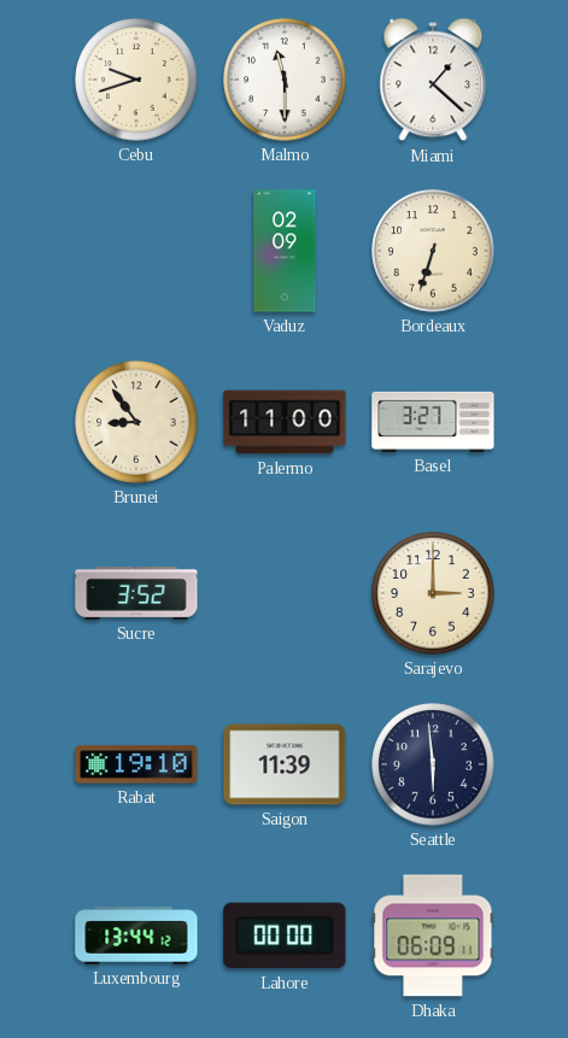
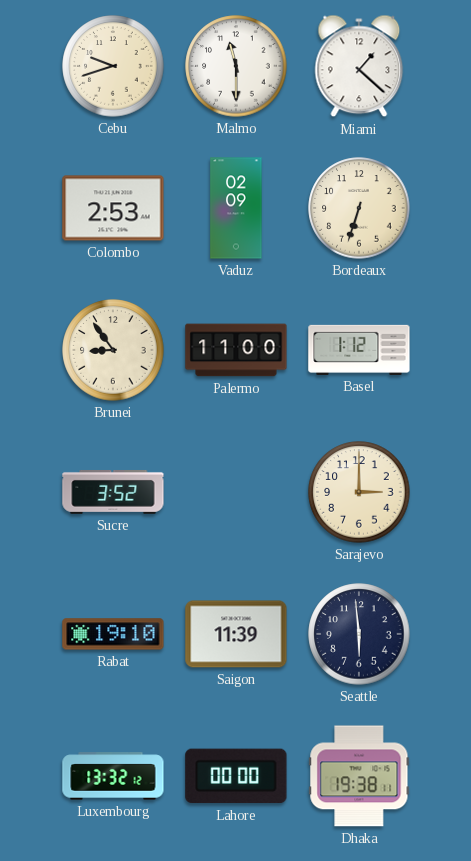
Colombo: none -> 2:53 (113, 208)
Basel: 3:27 -> 1:12 (359, 350)
Luxembourg: 13:44 -> 13:32 (113, 776)
Dhaka: 06:09 -> 19:38 (359, 776)
